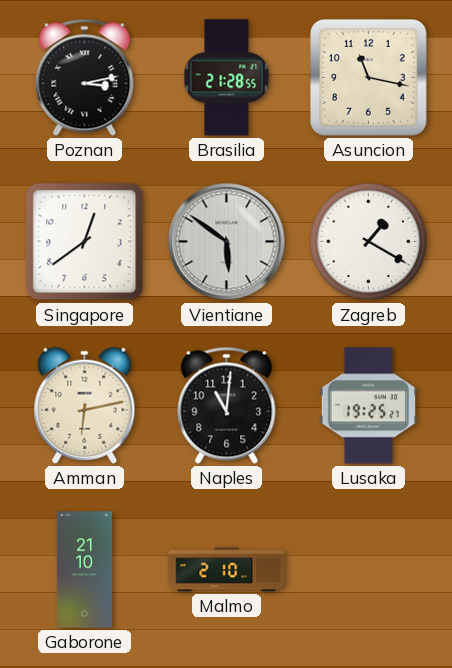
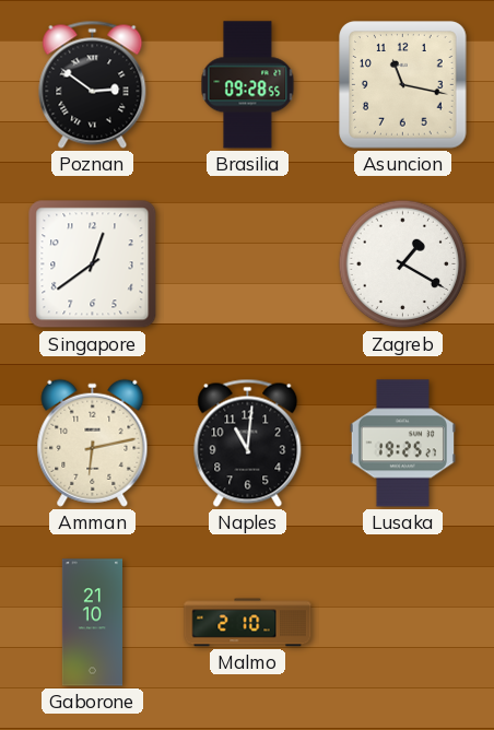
Poznan: 3:13 -> 2:51 (93, 84)
Brasilia: 21:28 -> 09:28 (248, 85)
Vientiane: 5:51 -> none (227, 242)
